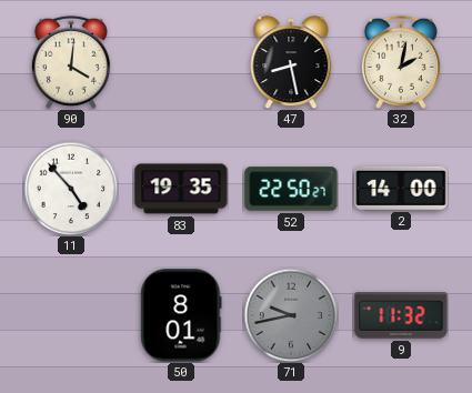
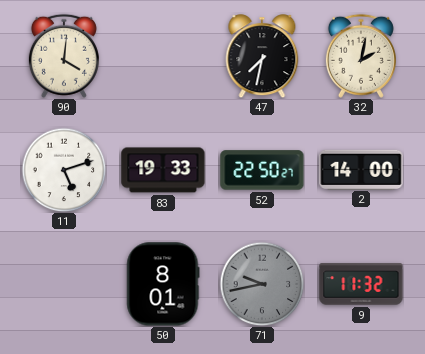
47: 8:28 -> 7:32 (262, 56)
11: 4:53 -> 5:12 (64, 170)
83: 19:35 -> 19:33 (163, 170)
